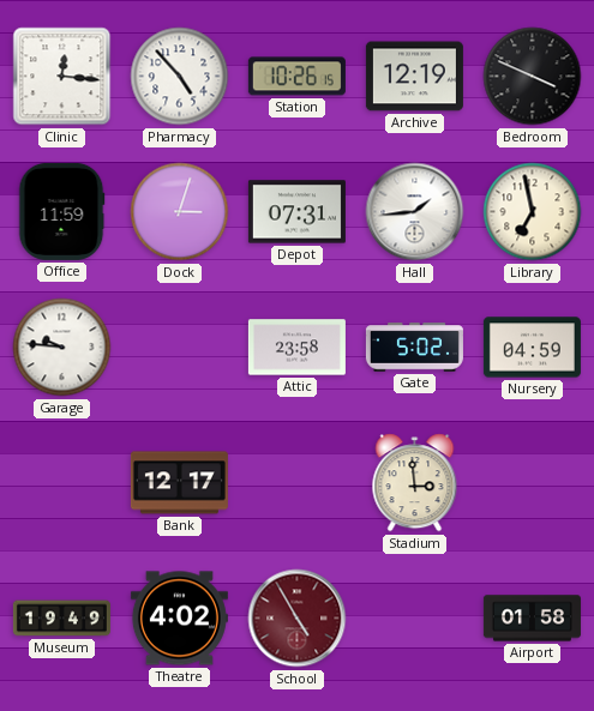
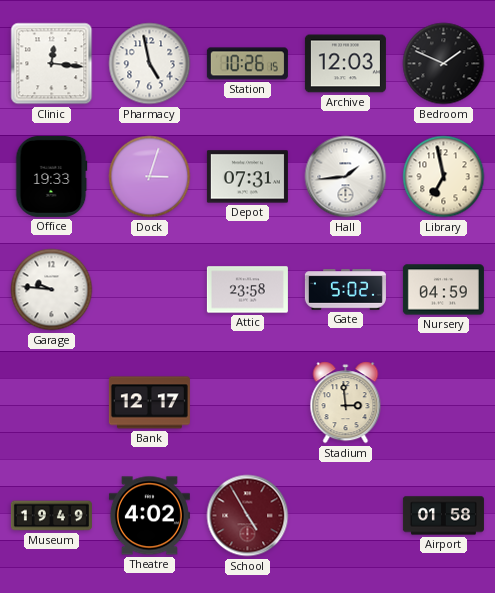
Pharmacy: 4:53 -> 4:58 (150, 64)
Archive: 12:19 -> 12:03 (345, 64)
Bedroom: 3:49 -> 1:49 (444, 64)
Office: 11:59 -> 19:33 (51, 176)
